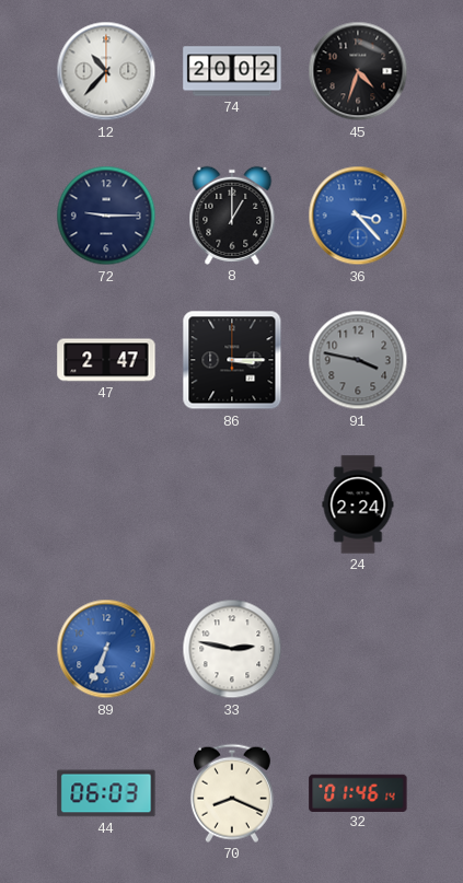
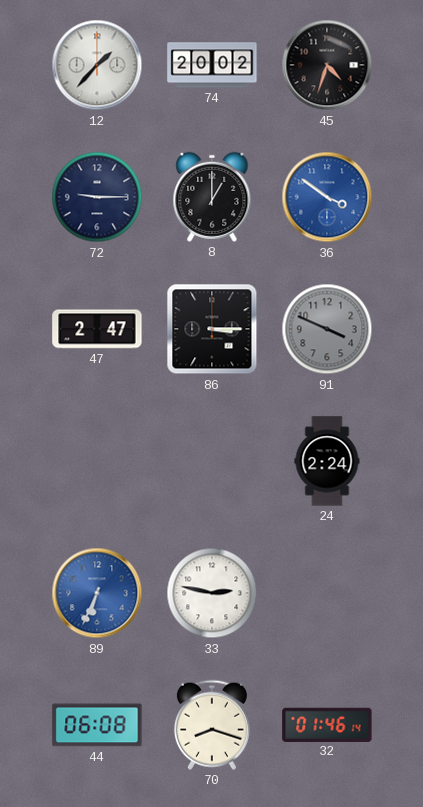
12: 10:37 -> 1:37 (97, 65)
36: 3:23 -> 3:51 (327, 197)
91: 3:47 -> 3:49 (327, 329)
44: 06:03 -> 06:08 (97, 725)
70: 8:19 -> 8:18 (212, 725)
